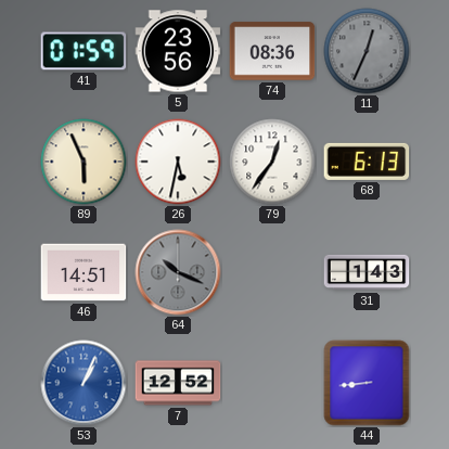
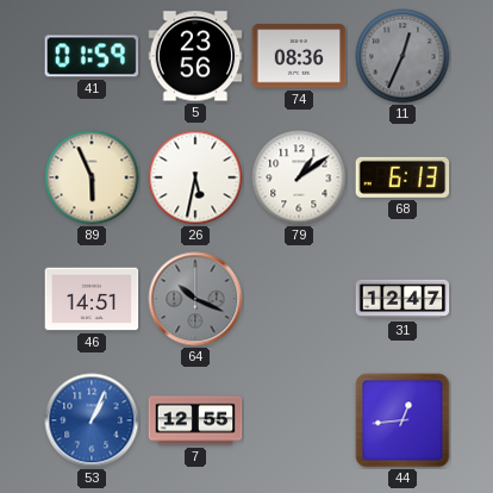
79: 12:36 -> 1:09 (299, 177)
31: 1:43 -> 12:47 (402, 299)
7: 12:52 -> 12:55 (195, 420)
44: 8:44 -> 12:44 (402, 420)
